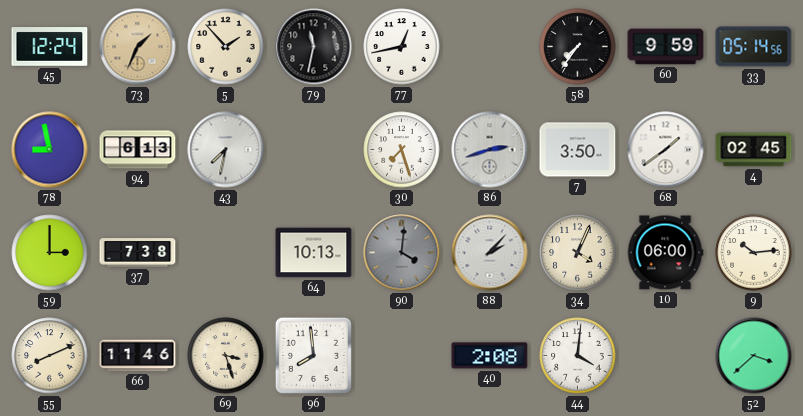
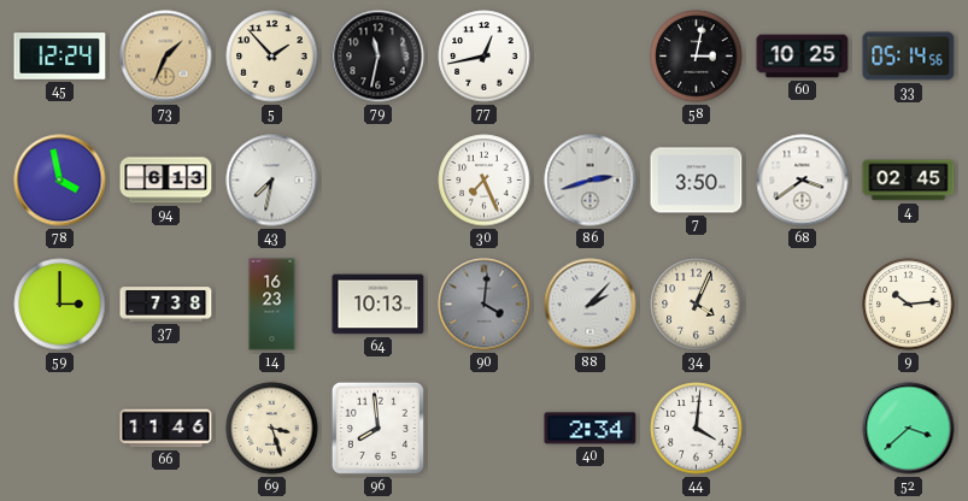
58: 7:36 -> 3:02 (697, 57)
60: 9:59 -> 10:25 (803, 57)
78: 8:58 -> 3:58 (60, 181)
30: 7:27 -> 7:26 (485, 181)
68: 1:39 -> 3:39 (803, 181)
14: none -> 16:23 (272, 305)
10: 06:00 -> none (665, 253)
55: 8:11 -> none (50, 356)
40: 2:08 -> 2:34 (591, 429)
